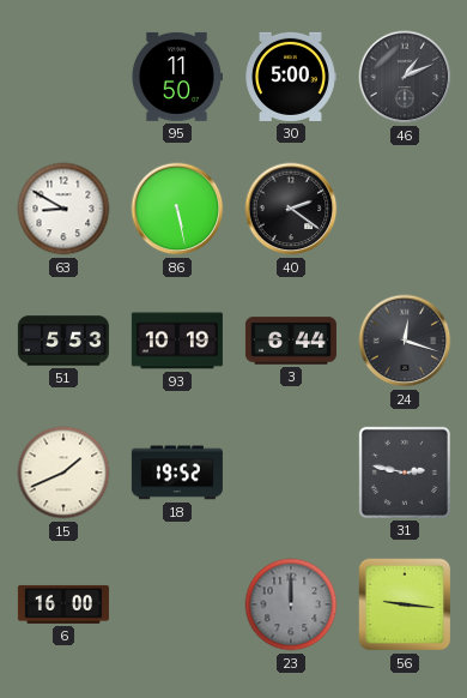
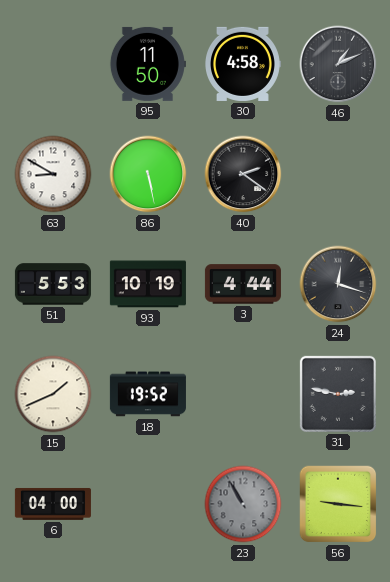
30: 5:00 -> 4:58 (243, 64)
3: 6:44 -> 4:44 (243, 284)
6: 16:00 -> 04:00 (53, 504)
23: 12:00 -> 10:55 (243, 504)
